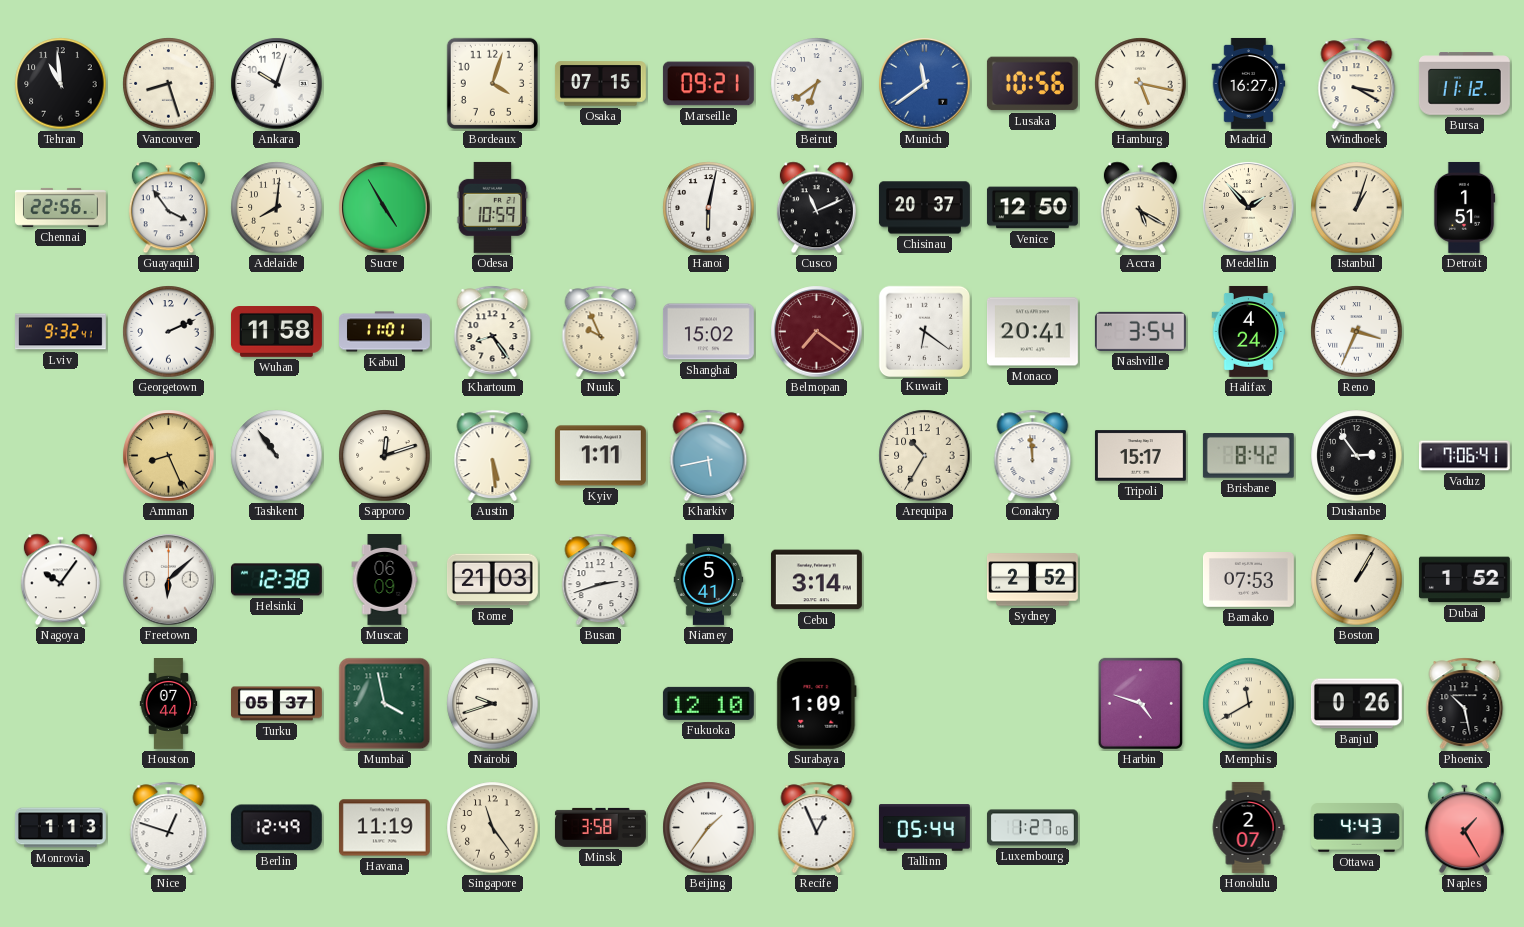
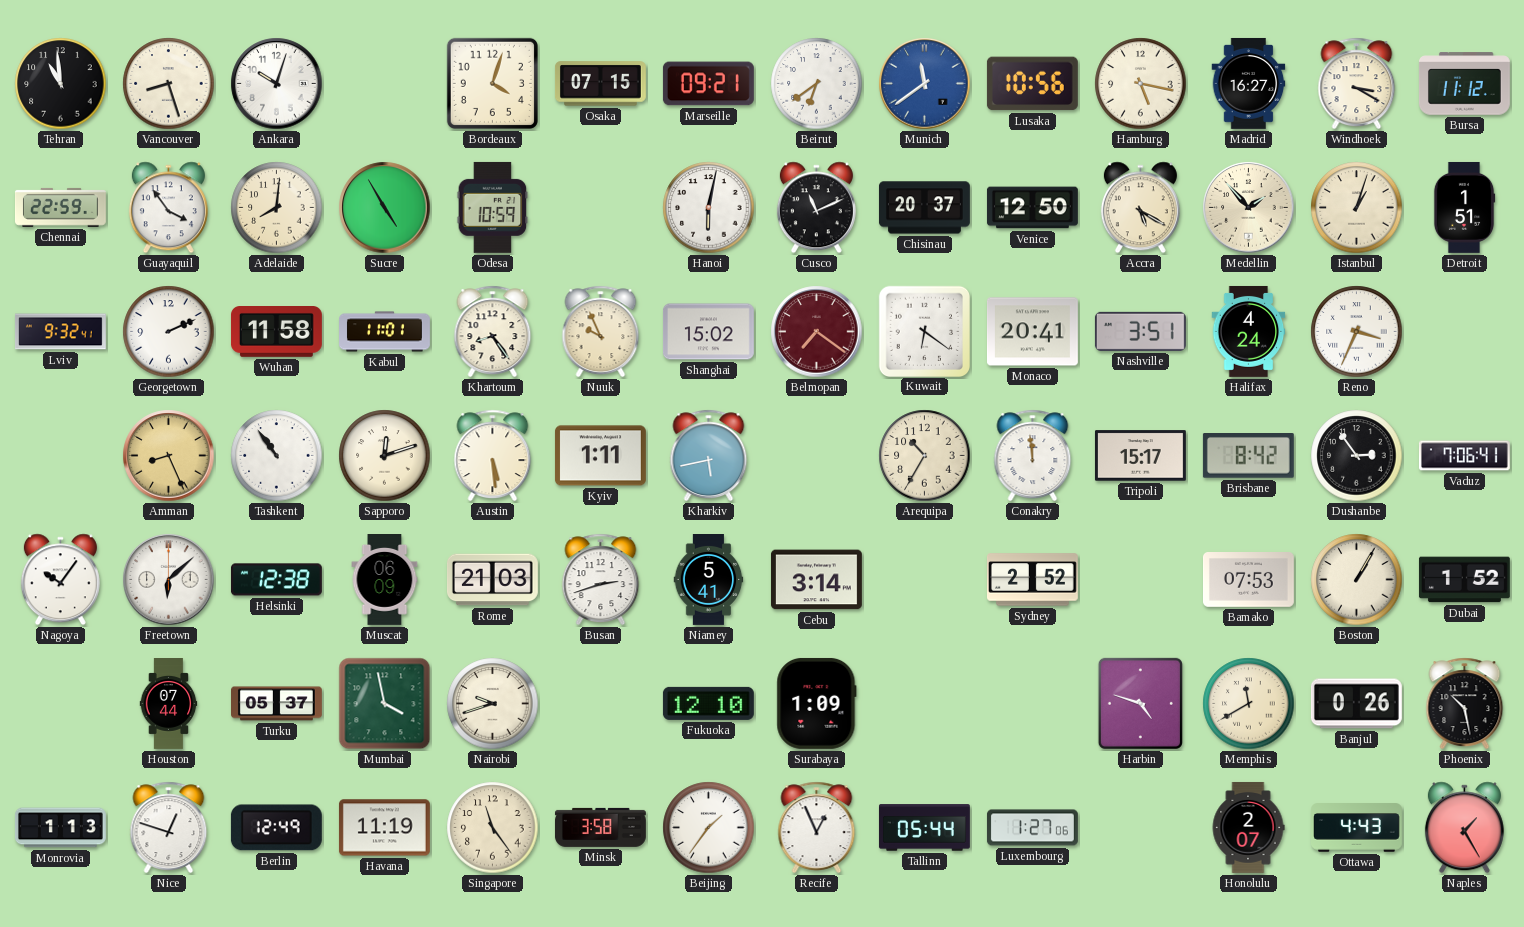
Chennai: 22:56 -> 22:59 (60, 207)
Nashville: 3:54 -> 3:51 (1140, 331)
